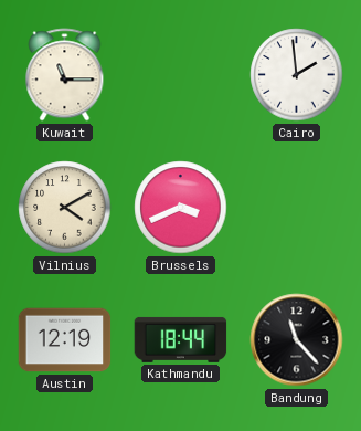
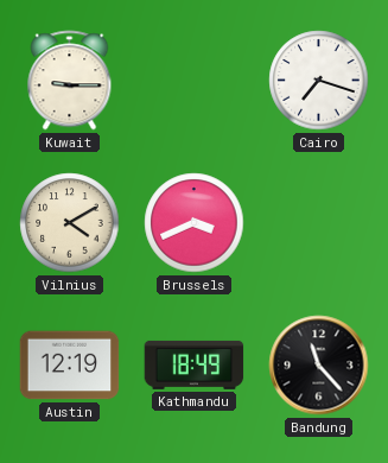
Kuwait: 11:15 -> 9:15 (70, 81)
Cairo: 1:59 -> 7:18 (319, 81)
Kathmandu: 18:44 -> 18:49 (195, 364)
